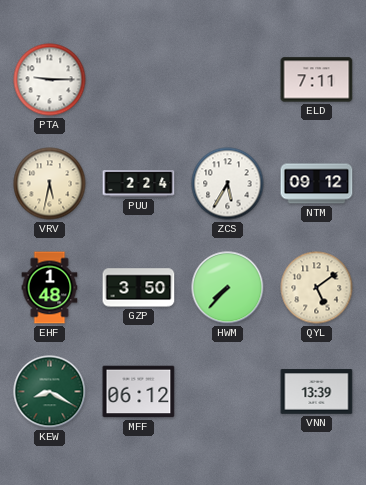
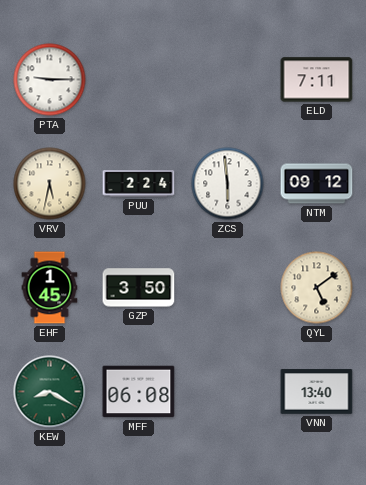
ZCS: 5:35 -> 5:59 (228, 184)
EHF: 1:48 -> 1:45 (50, 288)
HWM: 7:37 -> none (228, 288)
MFF: 06:12 -> 06:08 (139, 392)
VNN: 13:39 -> 13:40 (317, 392)
